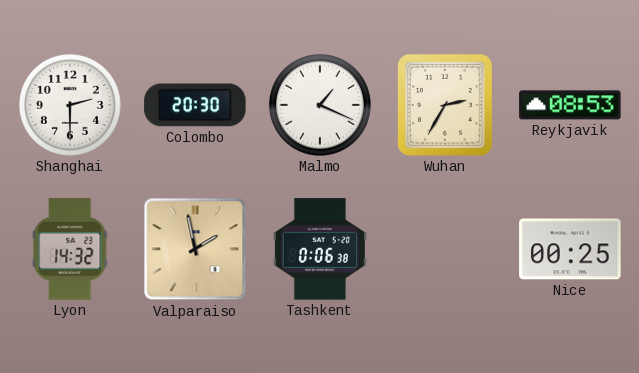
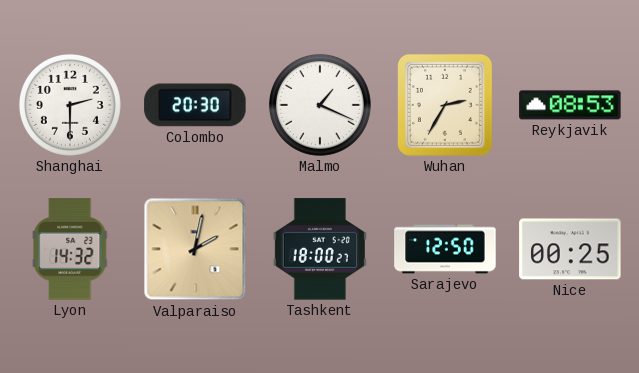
Valparaiso: 1:58 -> 2:02 (195, 249)
Tashkent: 0:06 -> 18:00 (320, 249)
Sarajevo: none -> 12:50 (445, 249)
